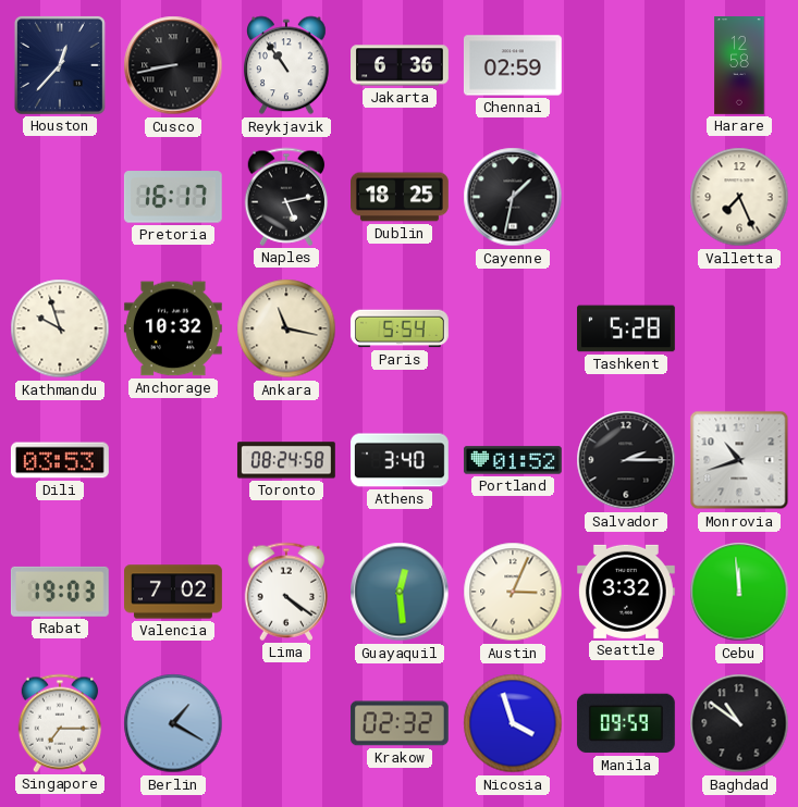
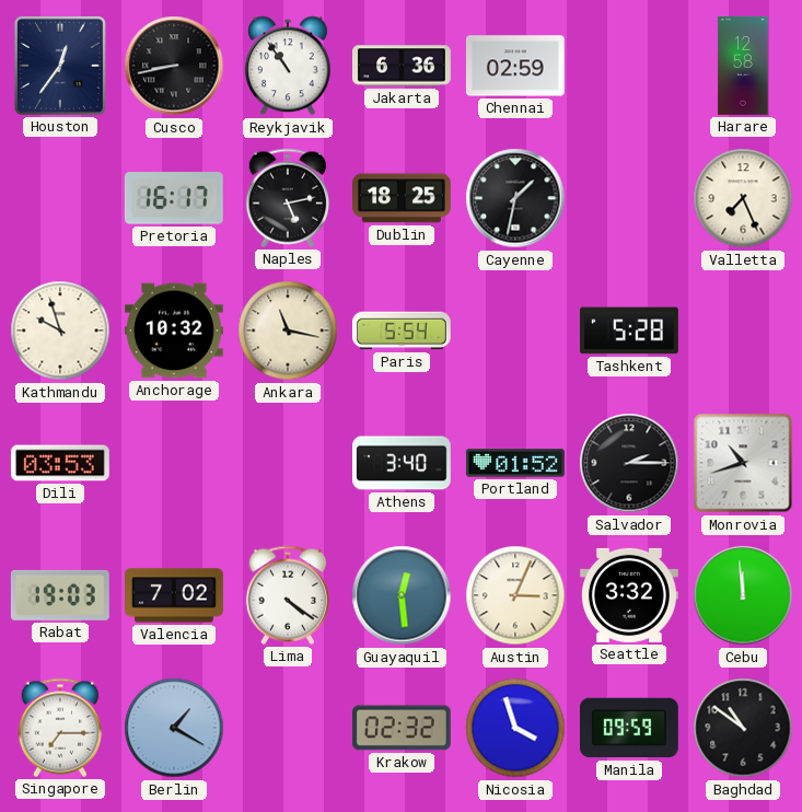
Houston: 12:37 -> 12:36 (60, 66)
Toronto: 08:24 -> none (286, 460)
